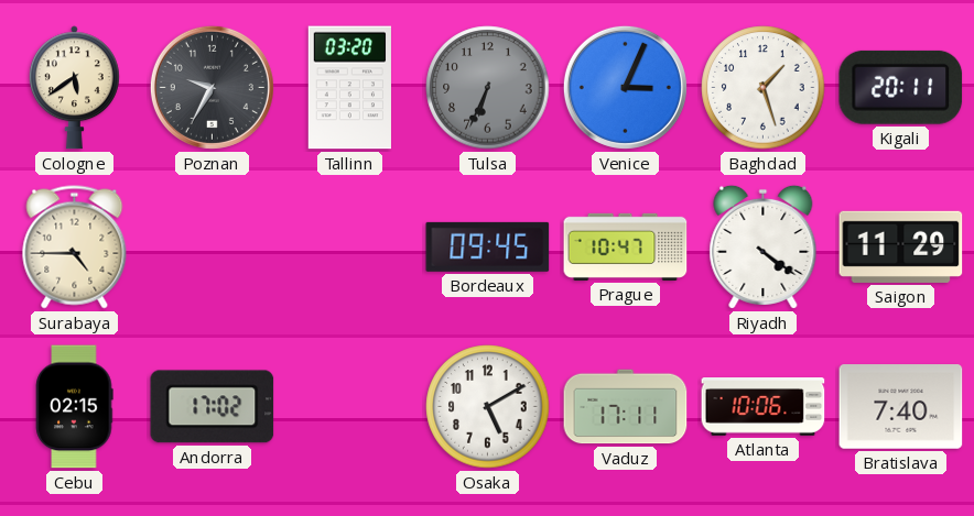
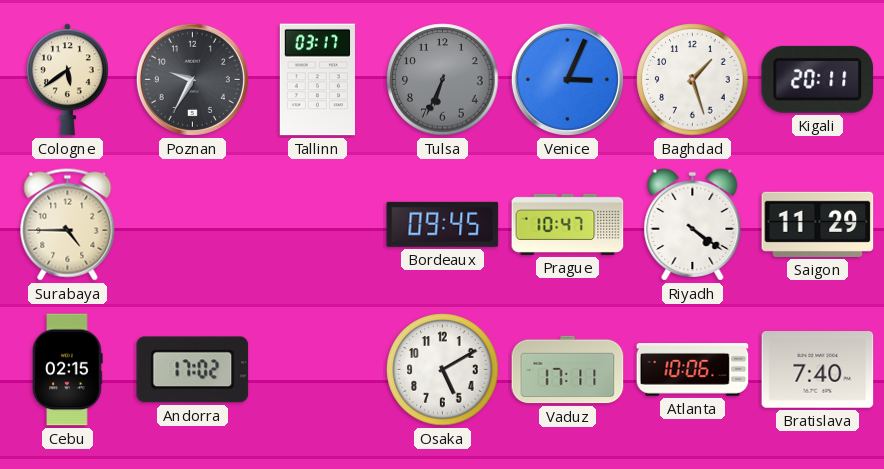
Tallinn: 03:20 -> 03:17 (317, 80)
